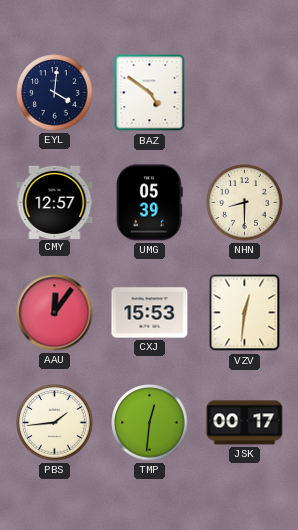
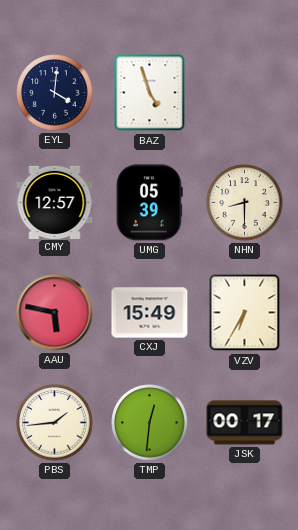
BAZ: 4:51 -> 4:57 (150, 93)
AAU: 12:06 -> 5:47 (55, 313)
CXJ: 15:53 -> 15:49 (150, 313)
VZV: 12:31 -> 6:35 (245, 313)
